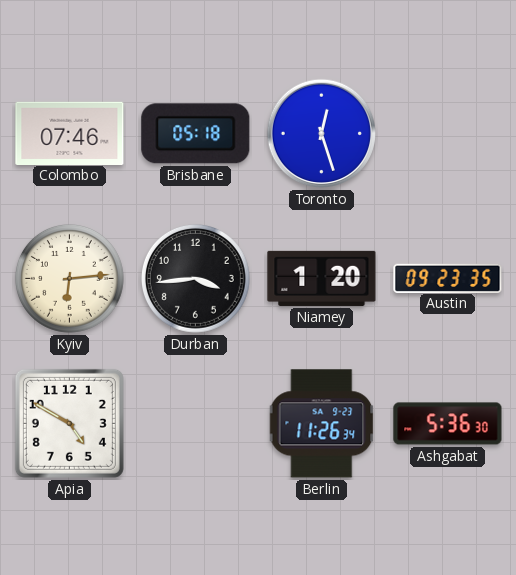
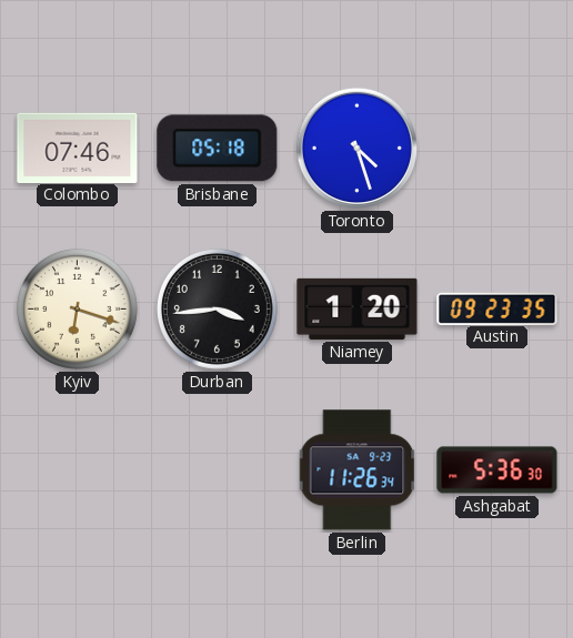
Toronto: 12:27 -> 4:27 (358, 149)
Kyiv: 6:14 -> 6:18 (77, 308)
Apia: 4:50 -> none (69, 423)
